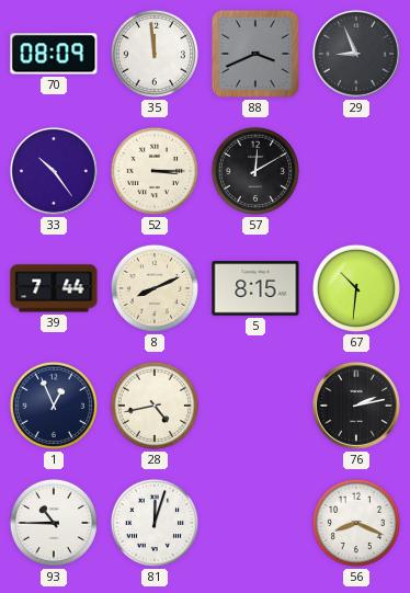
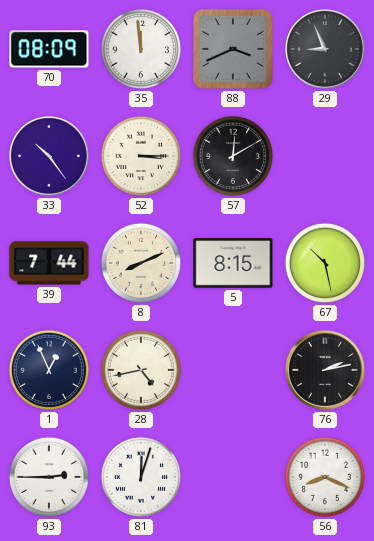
67: 10:31 -> 10:28 (325, 263)
93: 10:45 -> 2:45 (49, 477)
